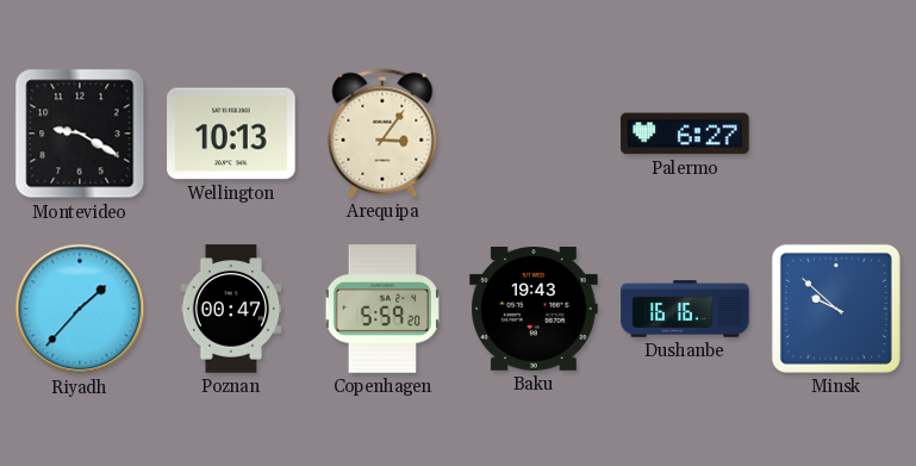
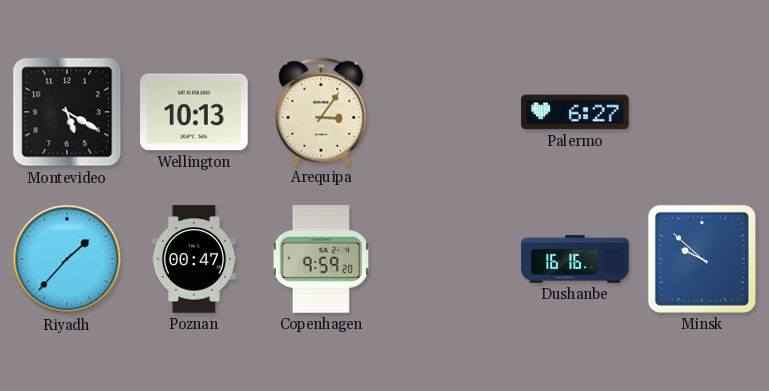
Montevideo: 9:20 -> 5:20 (67, 112)
Copenhagen: 5:59 -> 9:59 (321, 259)
Baku: 19:43 -> none (534, 310)
